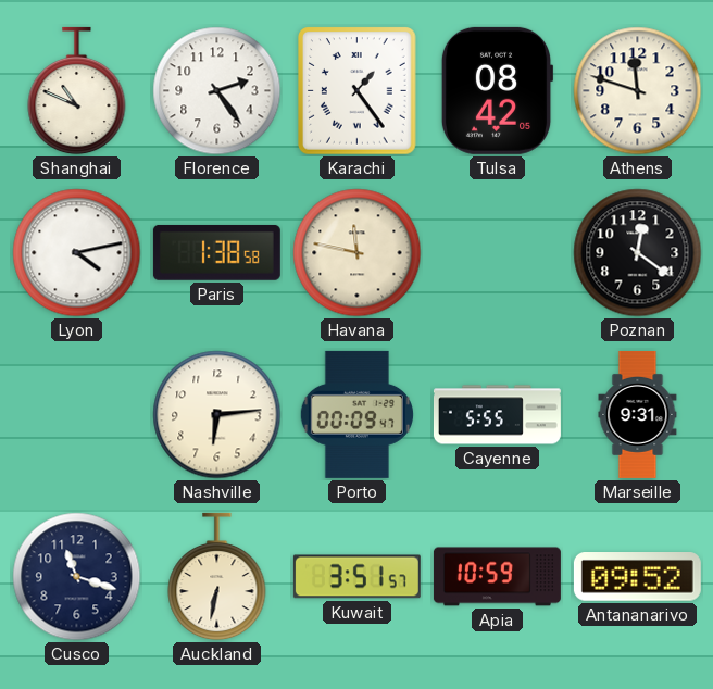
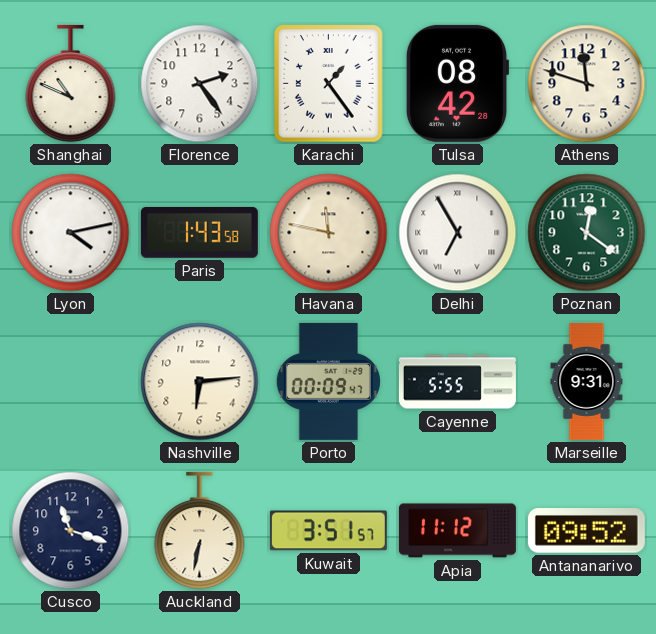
Tulsa: 08:42:05 -> 08:42:28 (457, 83)
Paris: 1:38 -> 1:43 (199, 232)
Delhi: none -> 6:55 (458, 233)
Poznan dial: black -> green (587, 233)
Apia: 10:59 -> 11:12 (457, 531)
